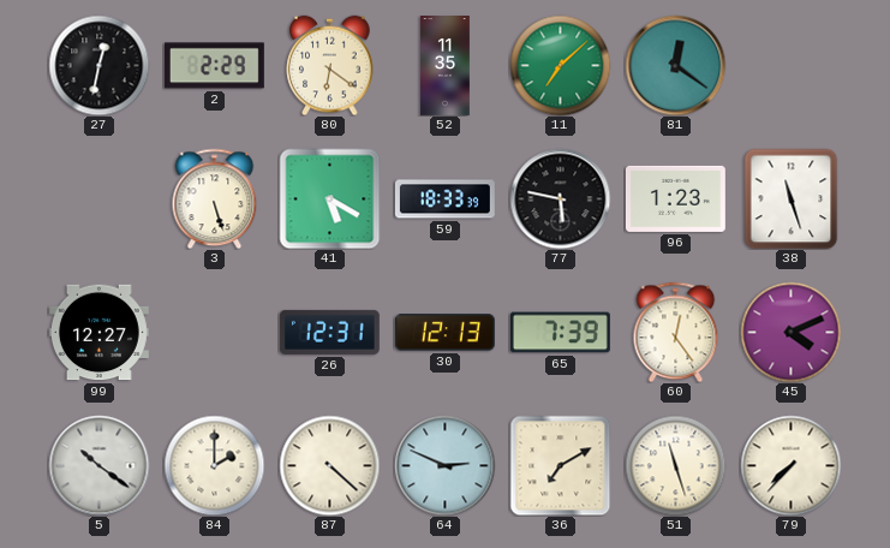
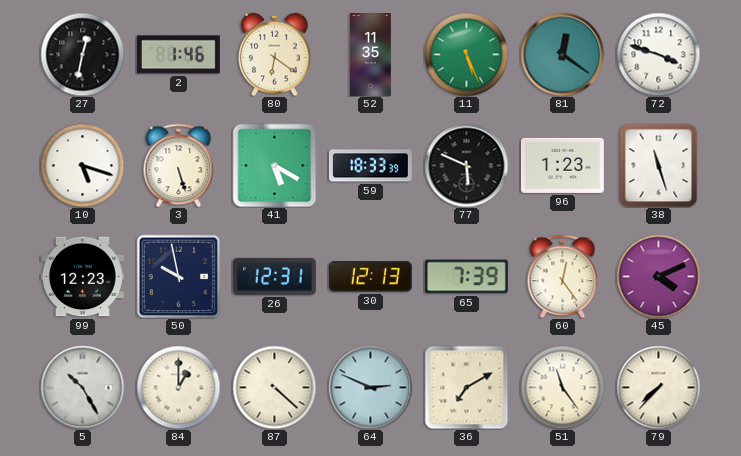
2: 2:29 -> 1:46 (178, 55)
11: 7:08 -> 5:26 (466, 54)
72: none -> 3:48 (658, 54)
10: none -> 5:18 (82, 165)
77: 5:47 -> 5:49 (466, 165)
99: 12:27 -> 12:23 (82, 277)
50: none -> 9:58 (178, 276)
5: 10:21 -> 10:25 (82, 387)
84: 2:00 -> 1:00 (178, 387)
51: 11:27 -> 11:24 (562, 387)
